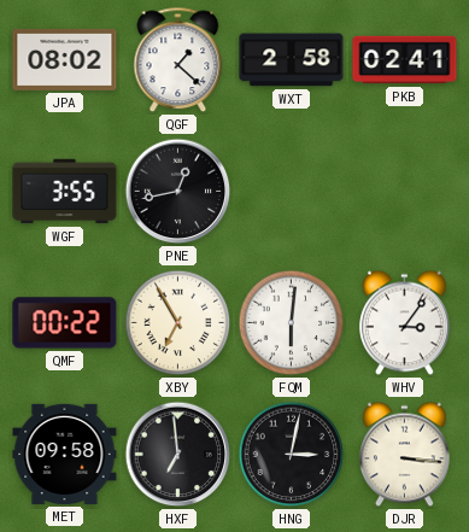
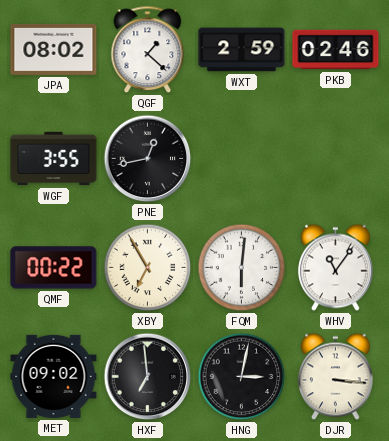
WXT: 2:58 -> 2:59 (242, 50)
PKB: 02:41 -> 02:46 (336, 50)
WHV: 3:06 -> 11:06 (336, 268)
MET: 09:58 -> 09:02 (54, 376)
